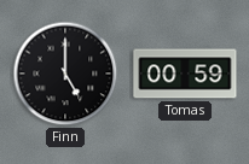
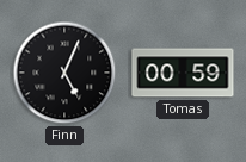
Finn: 5:00 -> 5:04 (64, 73)
